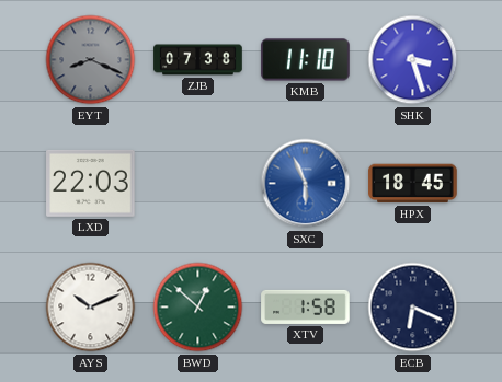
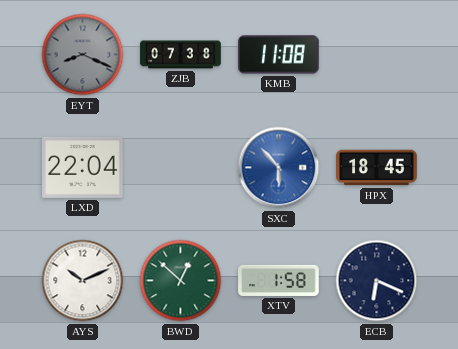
KMB: 11:10 -> 11:08 (279, 55)
SHK: 3:27 -> none (413, 60)
LXD: 22:03 -> 22:04 (83, 167)
SXC: 5:56 -> 5:53 (279, 168)
